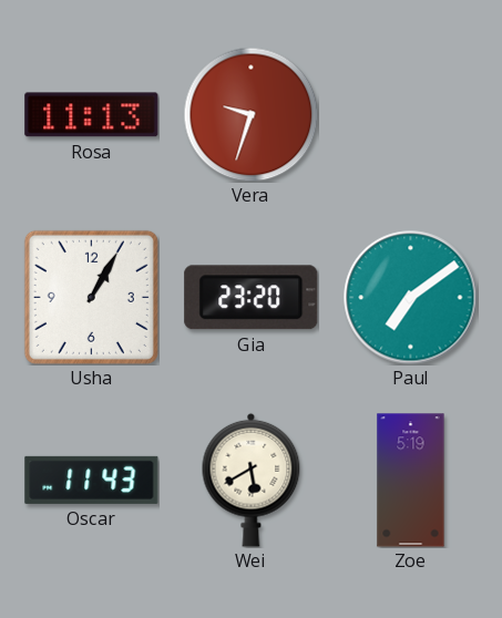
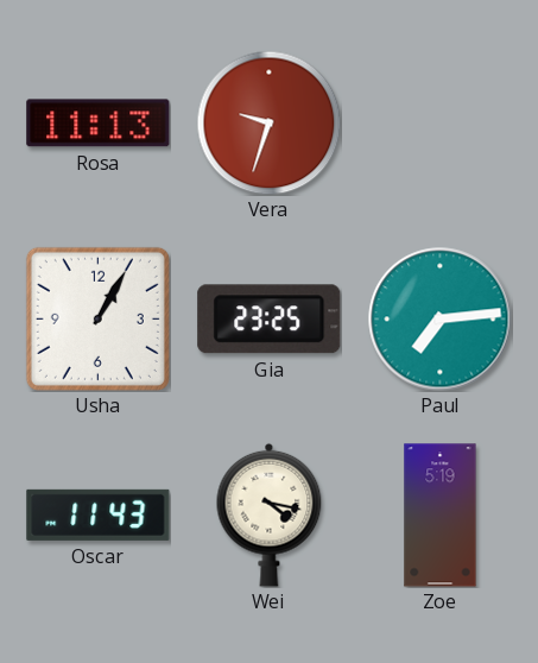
Gia: 23:20 -> 23:25 (270, 320)
Paul: 7:09 -> 7:14 (441, 320)
Wei: 5:40 -> 4:17 (270, 514)
